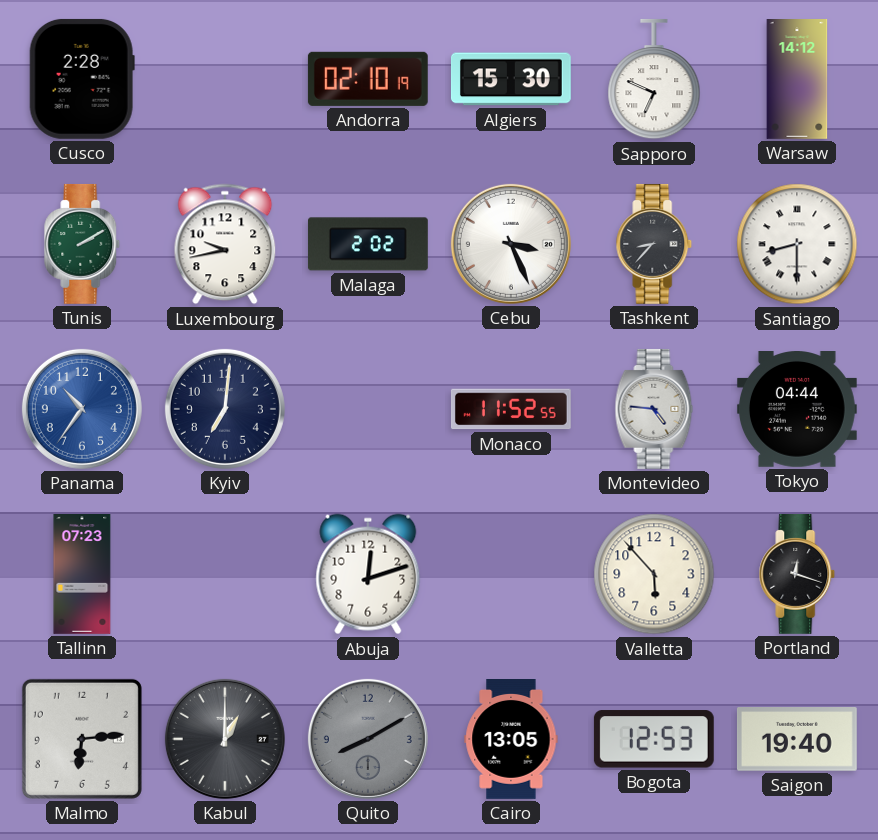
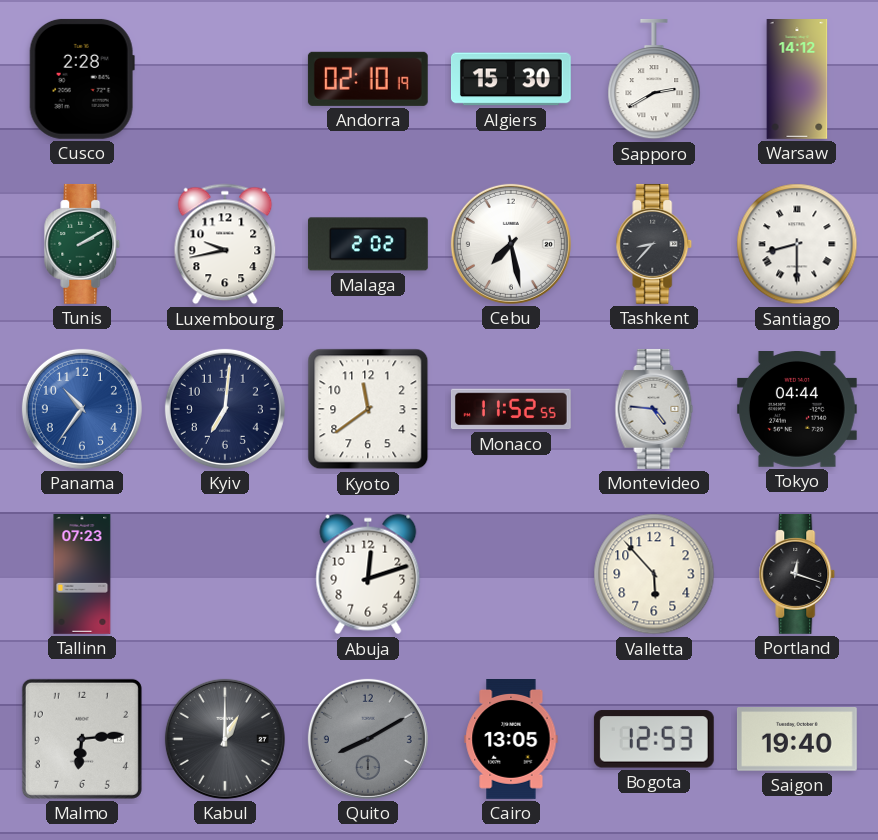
Sapporo: 6:49 -> 2:40 (654, 79)
Cebu: 3:26 -> 7:28 (511, 244)
Kyoto: none -> 11:39 (368, 409)
